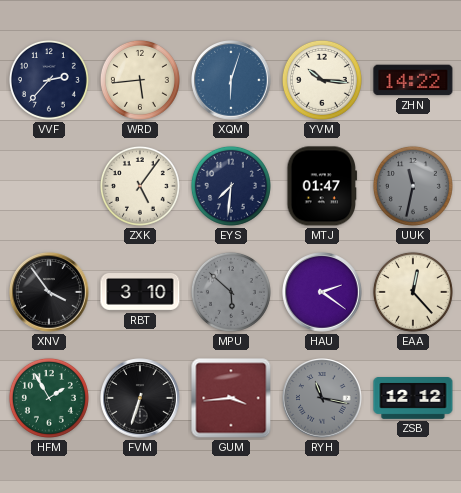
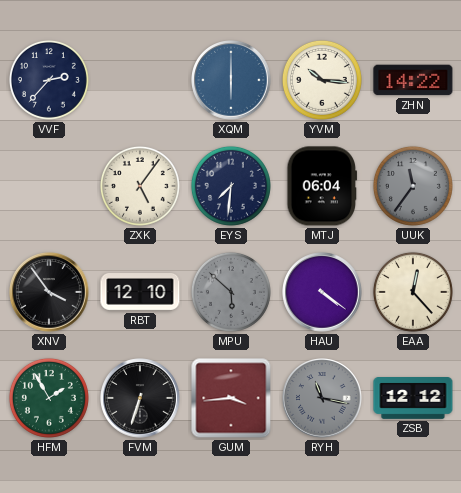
WRD: 5:44 -> none (140, 80)
XQM: 6:03 -> 6:00 (231, 80)
MTJ: 01:47 -> 06:04 (322, 186)
UUK: 11:32 -> 11:36 (413, 186)
RBT: 3:10 -> 12:10 (140, 293)
HAU: 2:21 -> 4:21 (322, 292)
